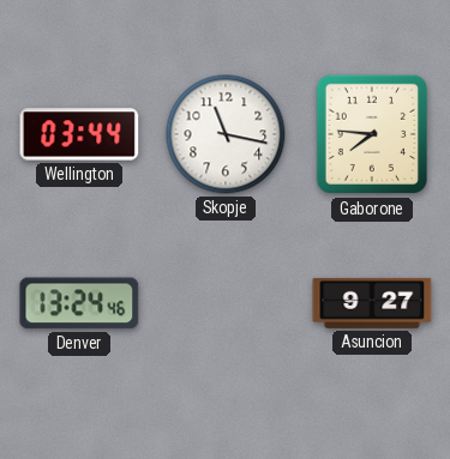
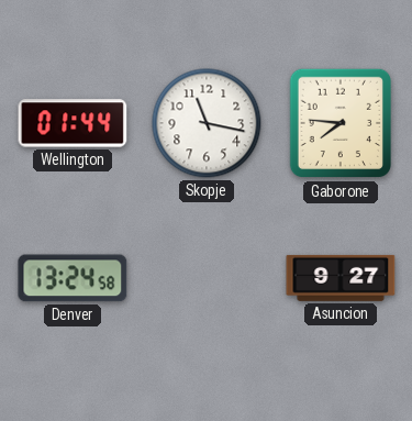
Wellington: 03:44 -> 01:44 (73, 123)
Denver: 13:24:46 -> 13:24:58 (73, 278)
